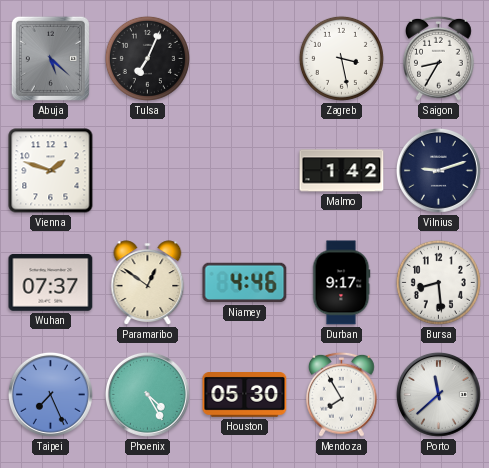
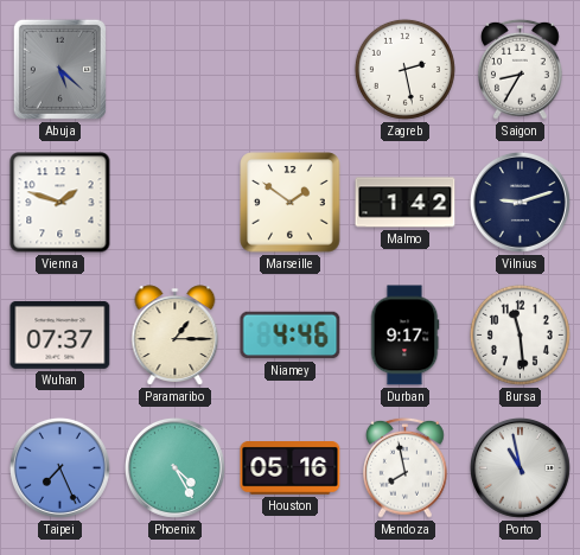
Tulsa: 7:04 -> none (147, 58)
Zagreb: 3:28 -> 2:28 (404, 69)
Marseille: none -> 1:51 (291, 203)
Paramaribo: 12:51 -> 1:15 (176, 336)
Bursa: 8:29 -> 11:29 (520, 334)
Houston: 05:30 -> 05:16 (291, 468)
Mendoza: 7:55 -> 7:58 (406, 467)
Porto: 11:38 -> 10:58 (520, 467)
